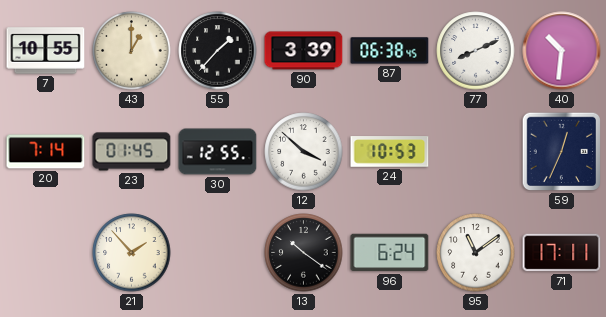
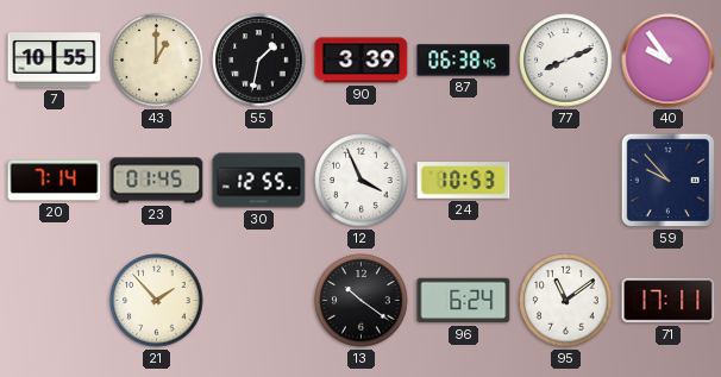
55: 1:37 -> 1:32 (259, 61)
40: 10:31 -> 9:54 (669, 61)
12: 3:52 -> 3:56 (362, 181)
59: 12:34 -> 9:53 (669, 181)
